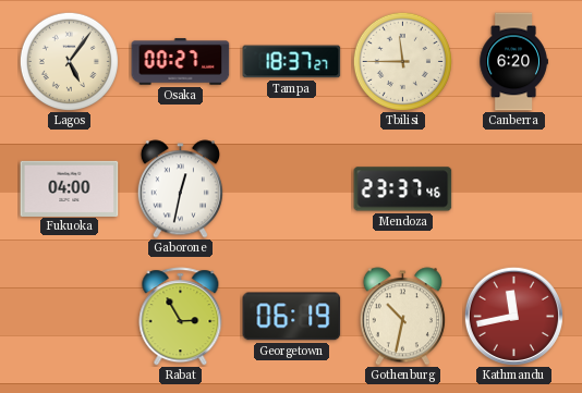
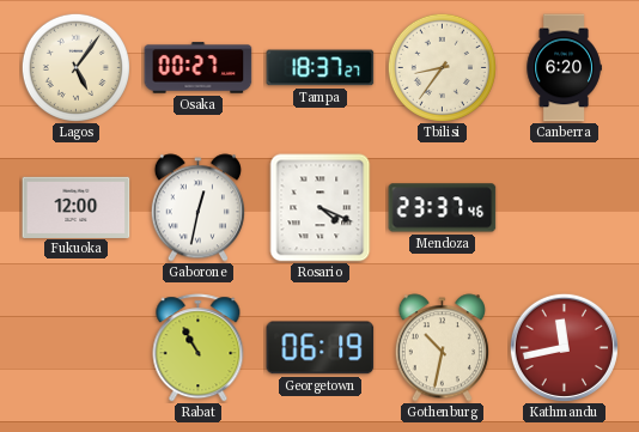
Tbilisi: 11:45 -> 8:36 (442, 67)
Fukuoka: 04:00 -> 12:00 (77, 207)
Rosario: none -> 4:19 (321, 208)
Rabat: 2:55 -> 10:55 (199, 348)
